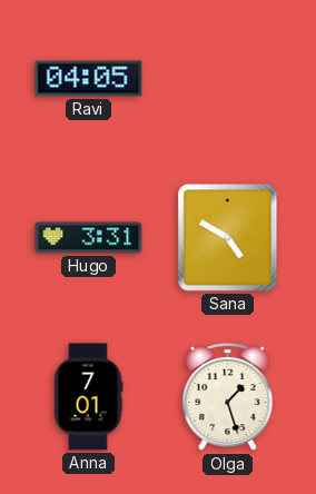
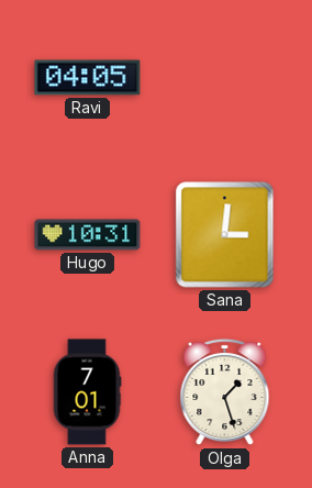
Hugo: 3:31 -> 10:31 (88, 235)
Sana: 4:50 -> 3:01 (225, 235)
